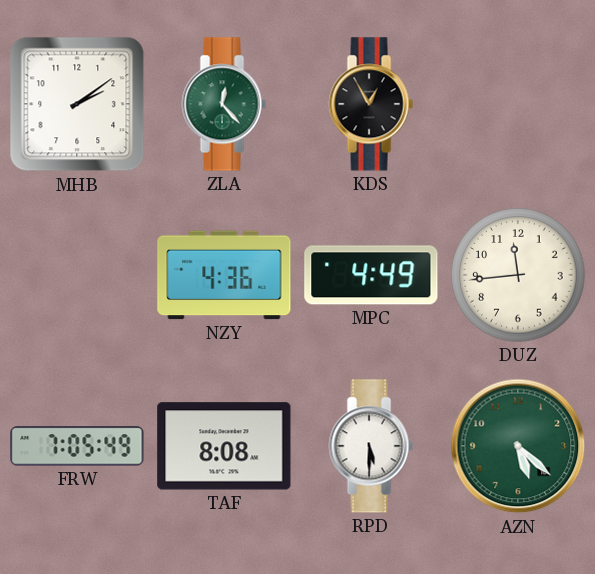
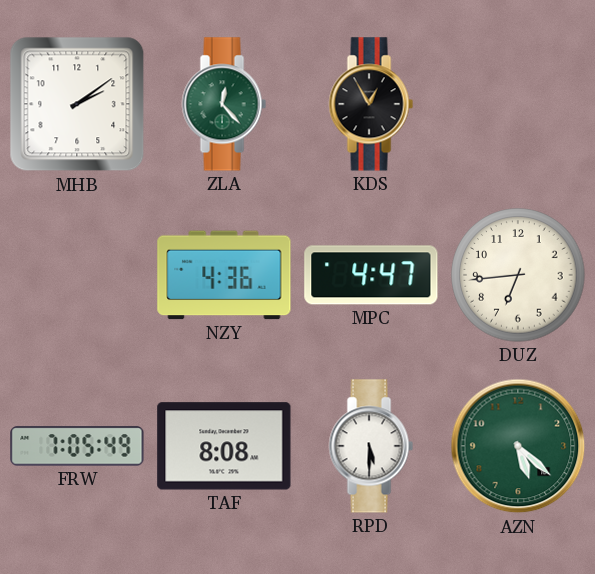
MPC: 4:49 -> 4:47 (371, 275)
DUZ: 11:44 -> 6:44 (518, 275)
